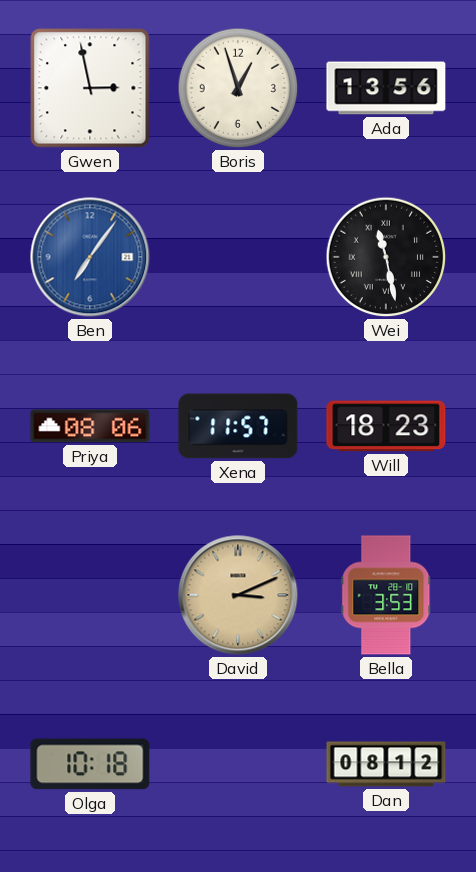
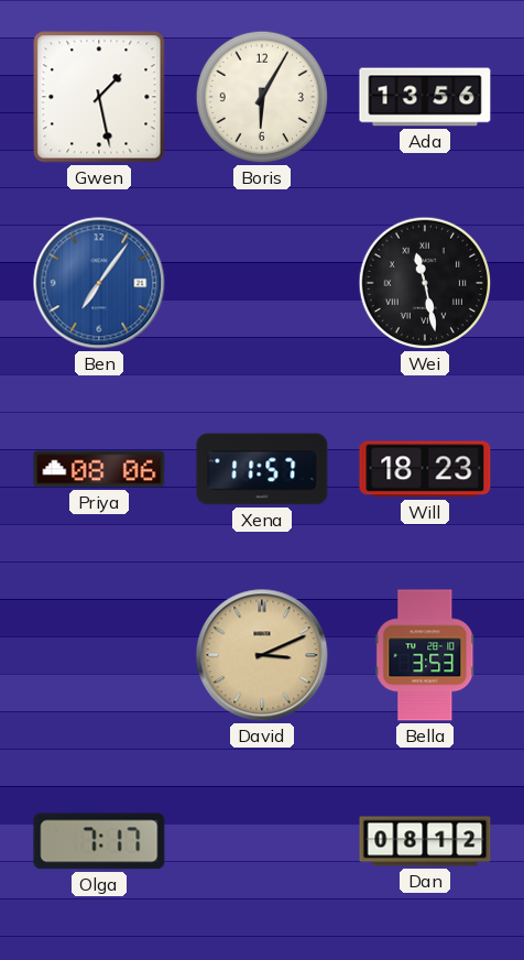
Gwen: 2:58 -> 1:28 (99, 97)
Boris: 12:57 -> 6:05 (262, 97)
Olga: 10:18 -> 7:17 (99, 841)
